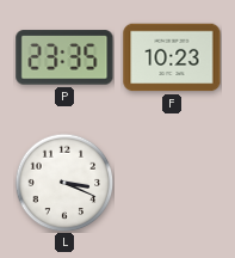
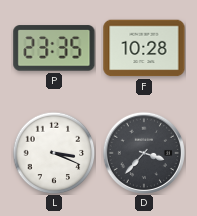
F: 10:23 -> 10:28 (144, 48)
D: none -> 3:37 (143, 152)
